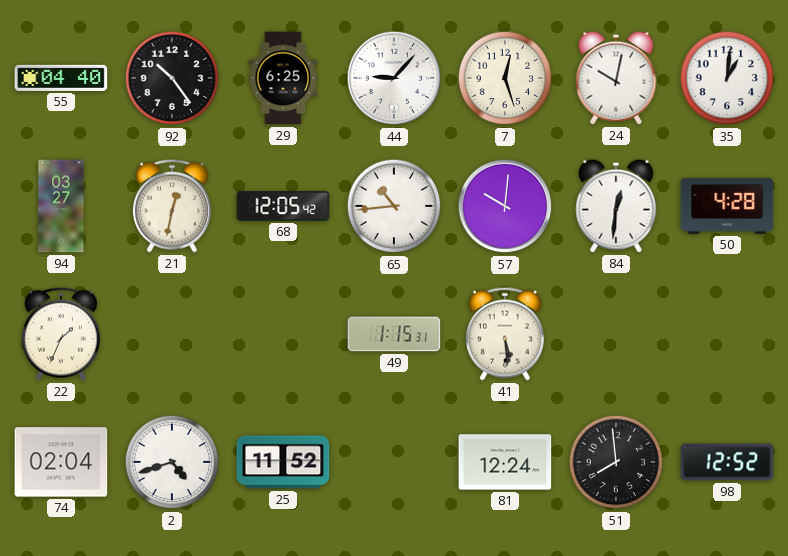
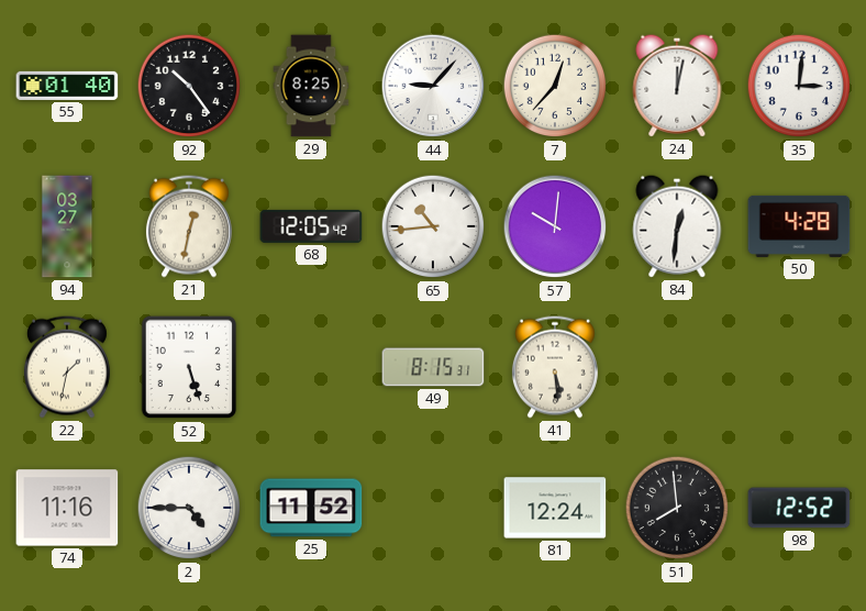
55: 04:40 -> 01:40 (67, 86)
29: 6:25 -> 8:25 (311, 86)
7: 12:27 -> 12:37 (555, 86)
24: 10:02 -> 12:02 (677, 86)
35: 1:01 -> 3:01 (799, 86)
22: 1:34 -> 1:32 (67, 367)
52: none -> 5:27 (189, 367)
49: 1:15 -> 8:15 (433, 367)
74: 02:04 -> 11:16 (67, 508)
2: 4:42 -> 4:45 (189, 508)
